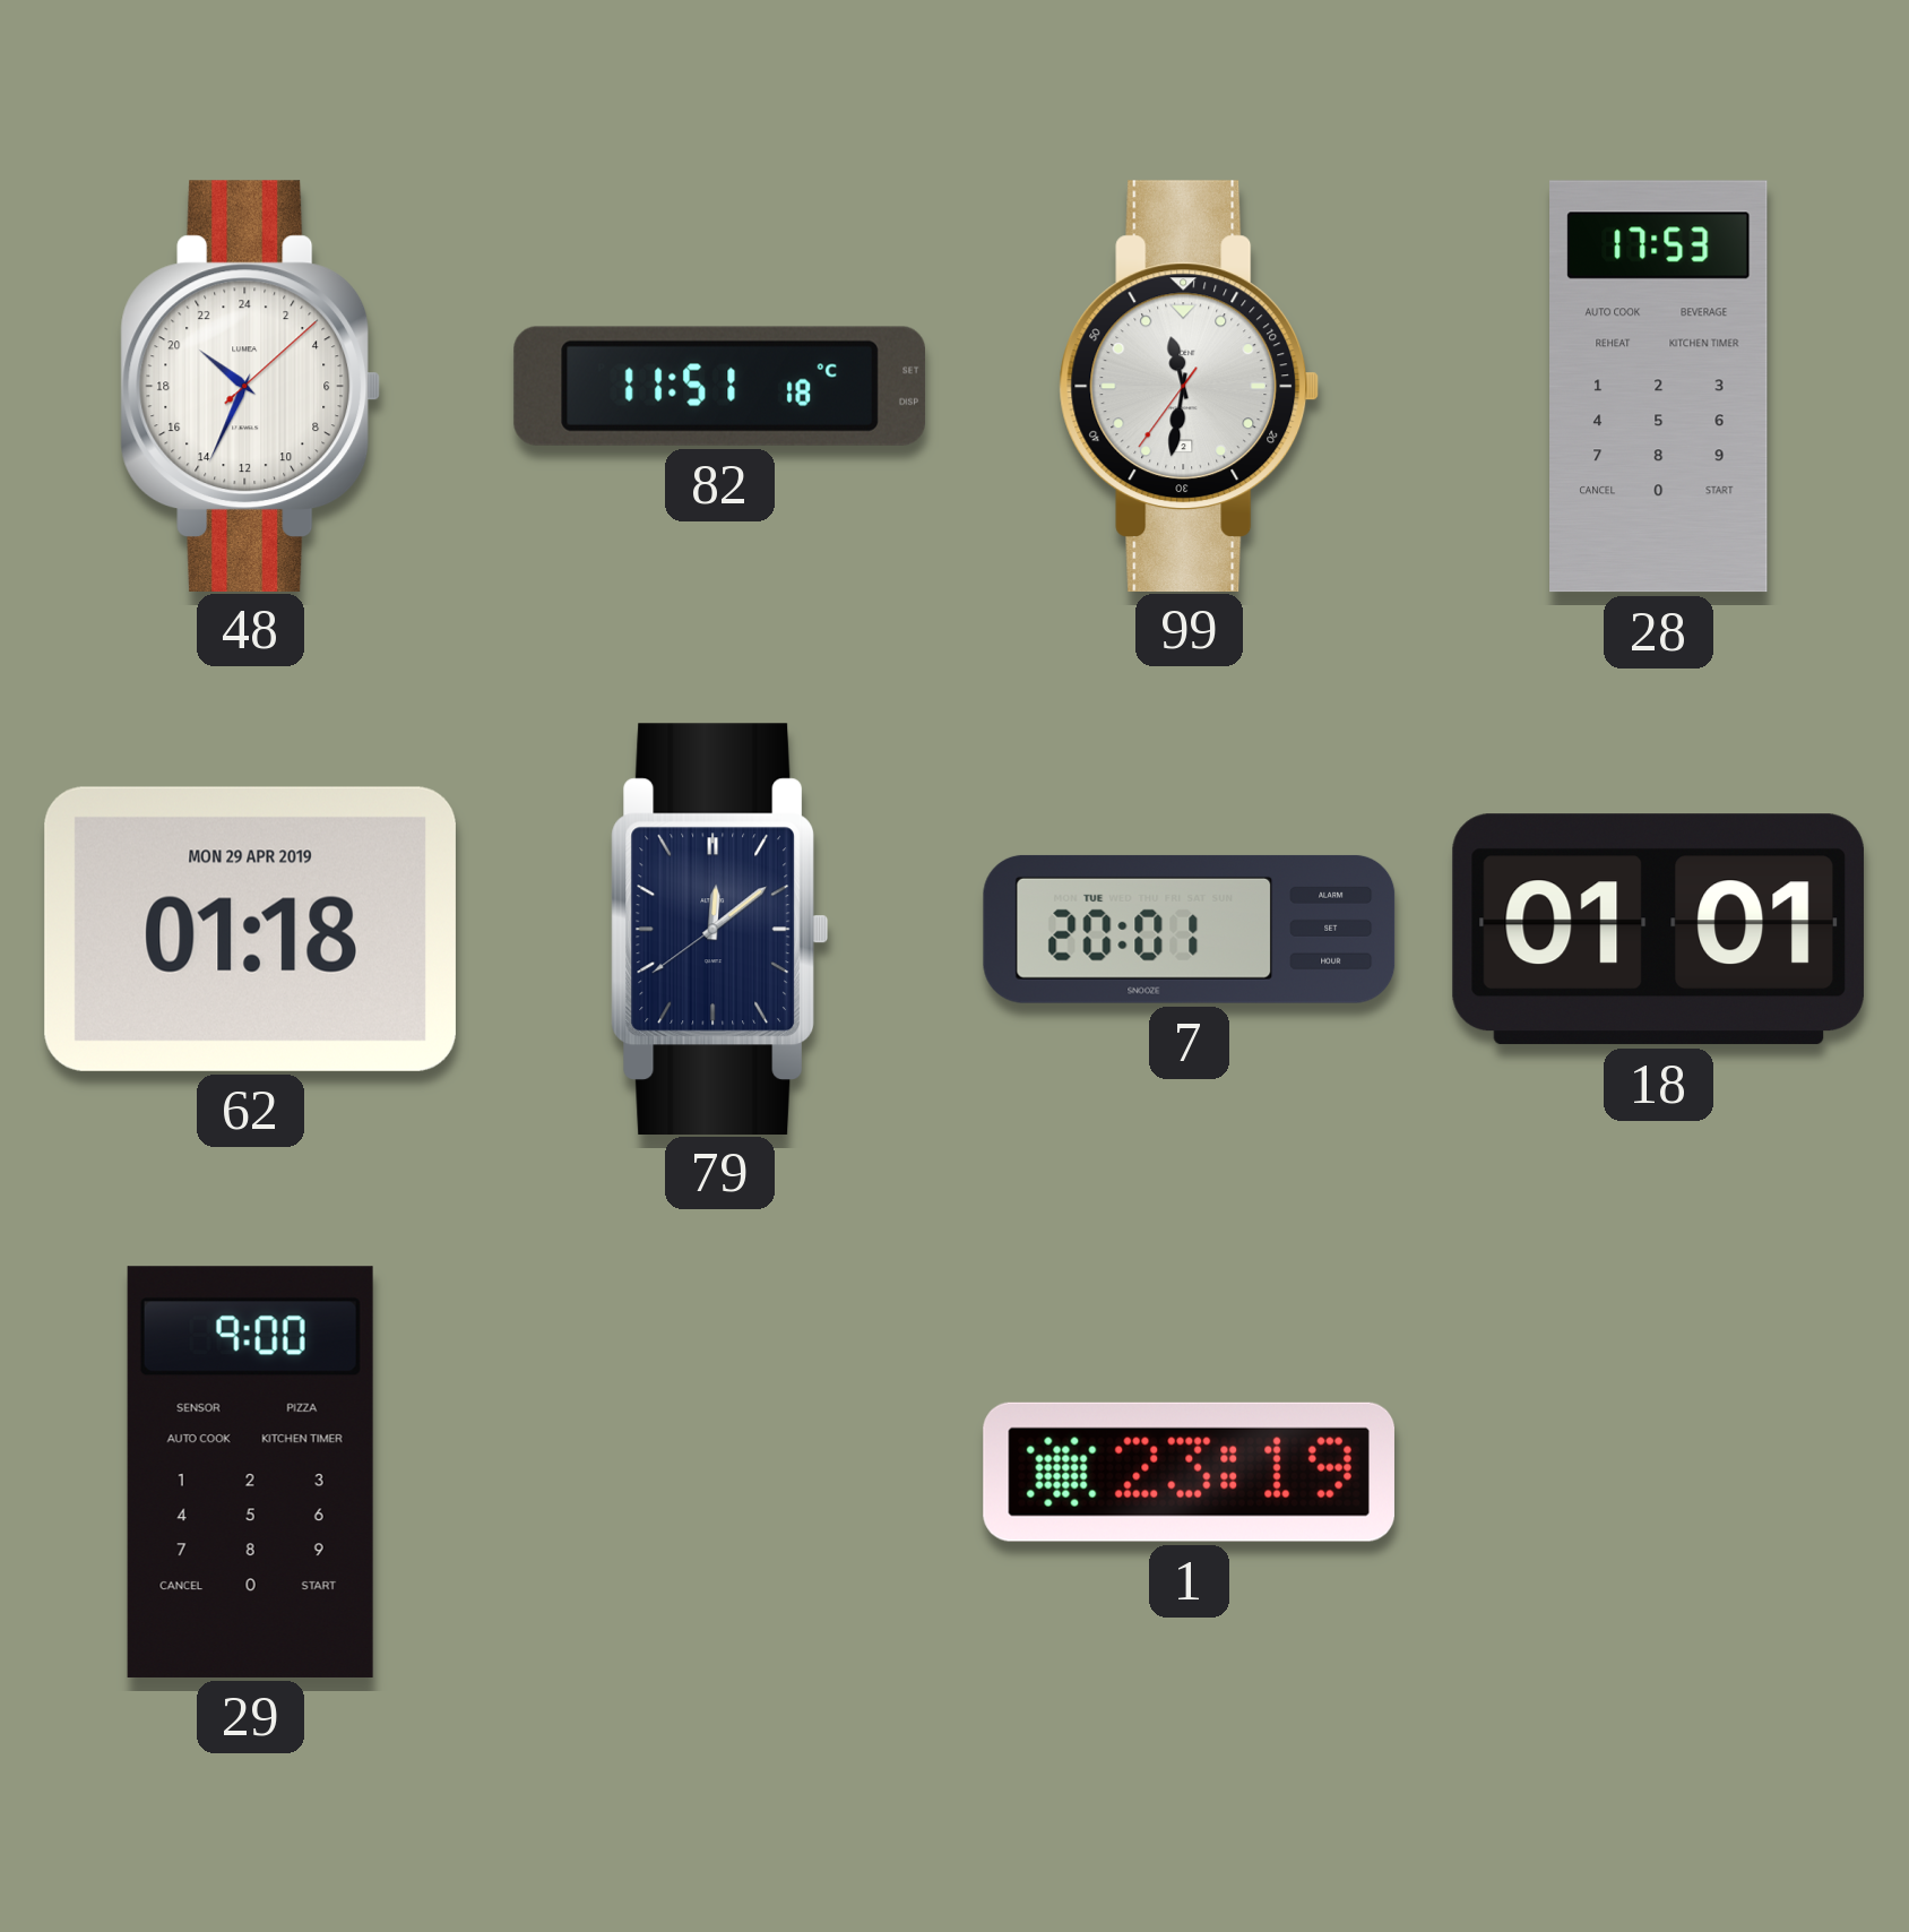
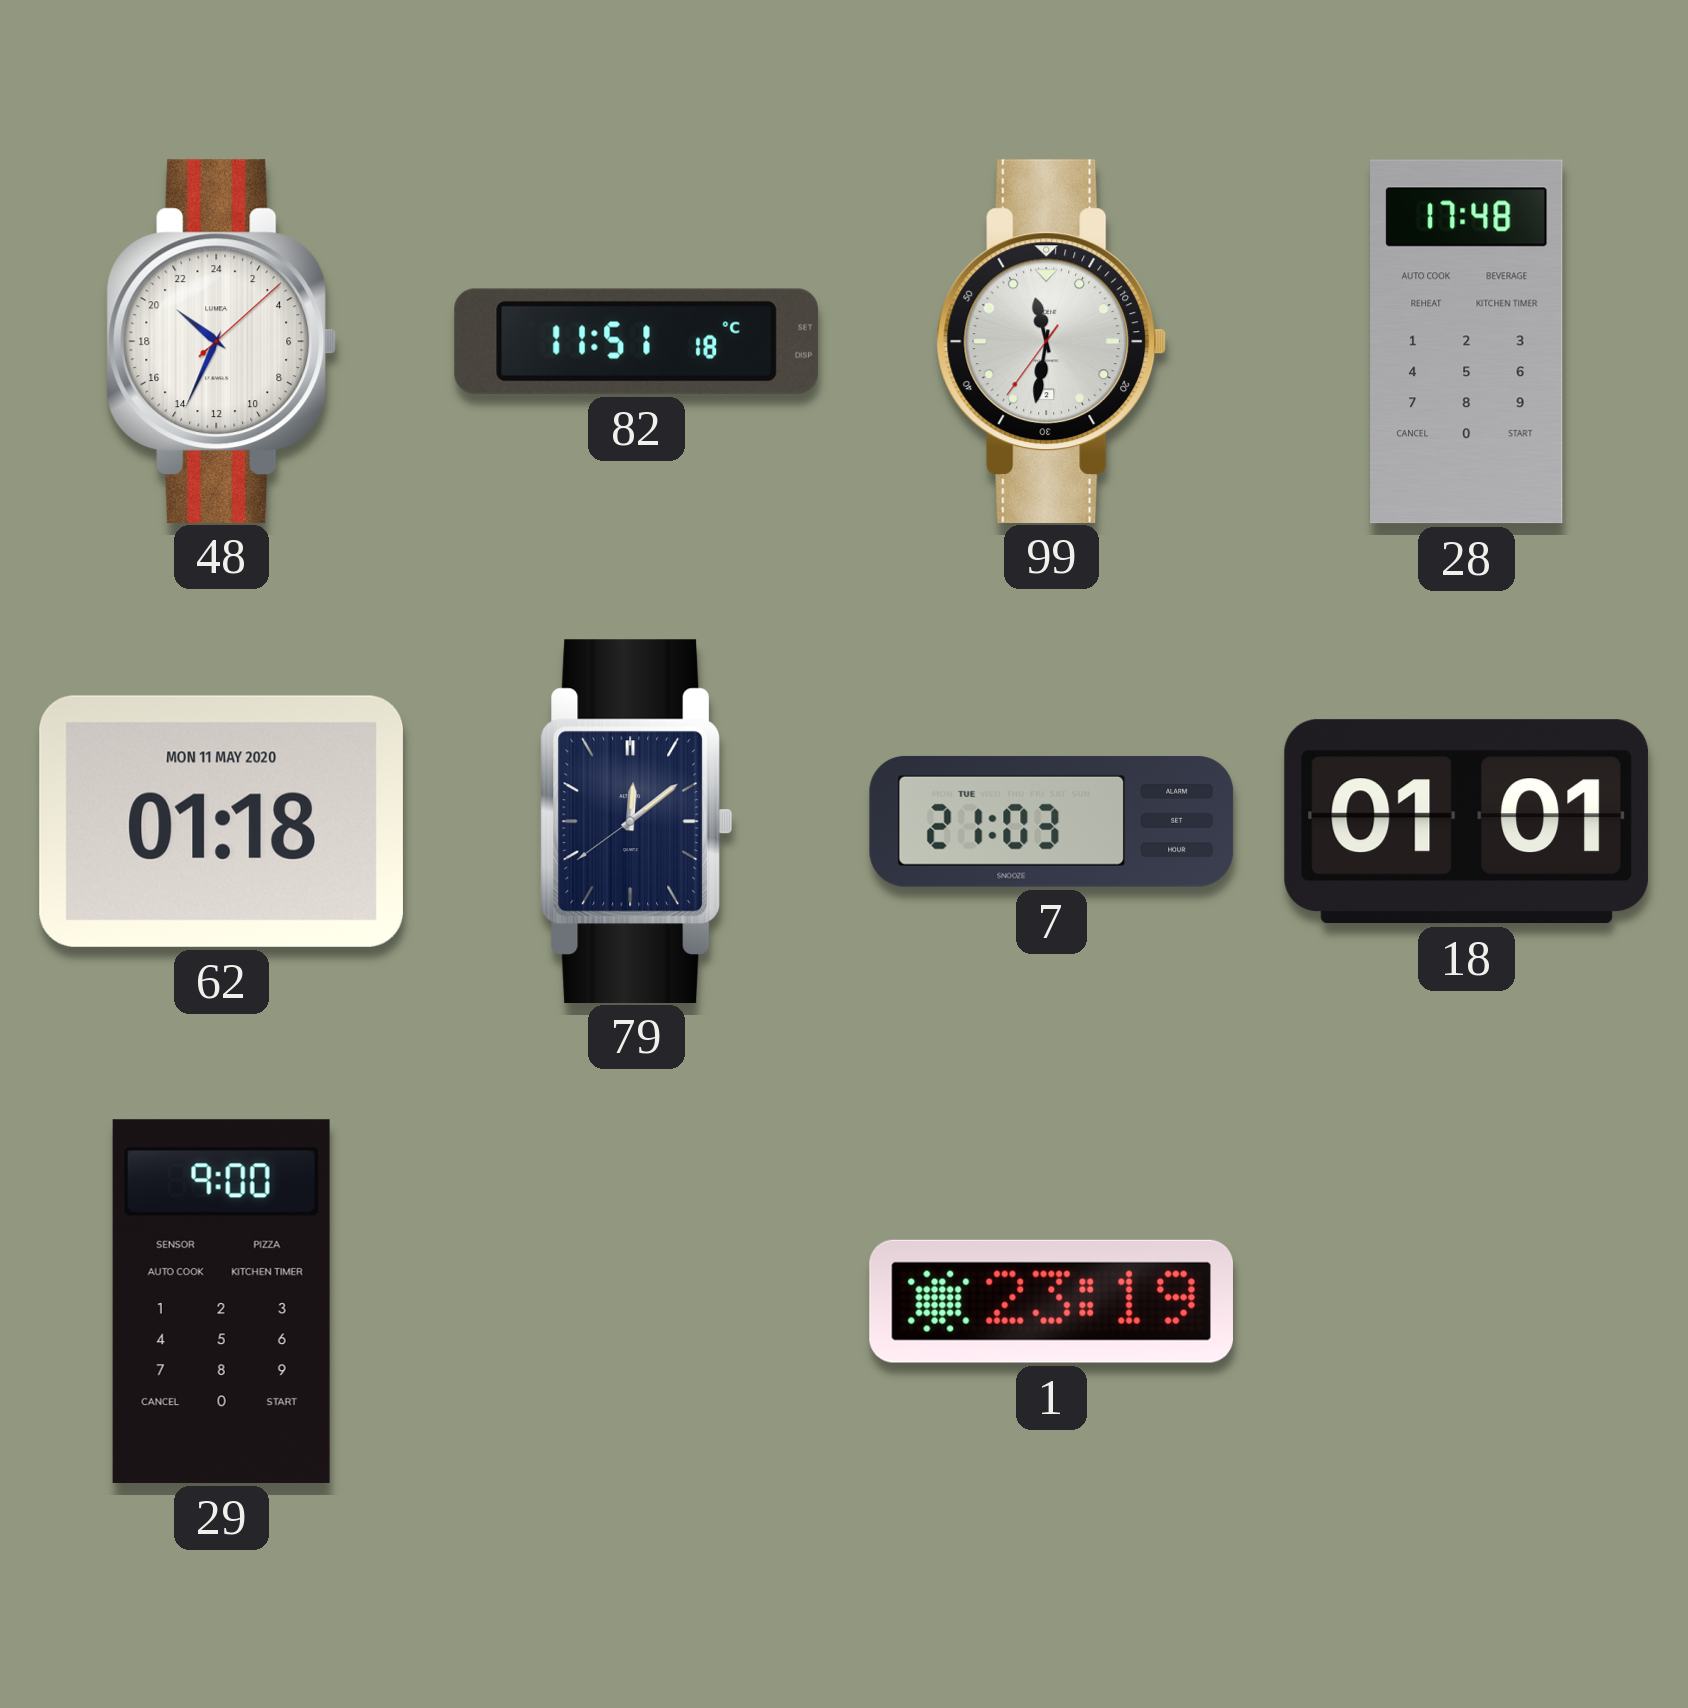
28: 17:53 -> 17:48 (1467, 342)
62 date: MON 29 APR 2019 -> MON 11 MAY 2020 (221, 821)
7: 20:01 -> 21:03 (1052, 821)
